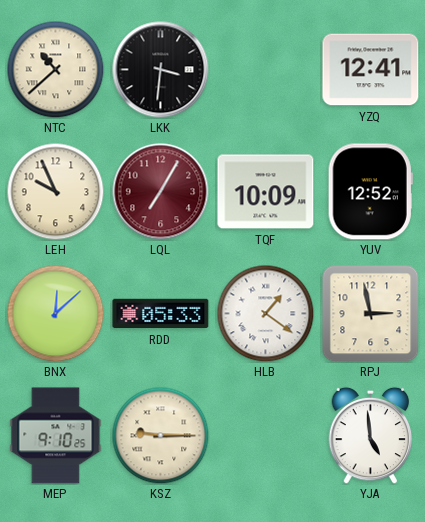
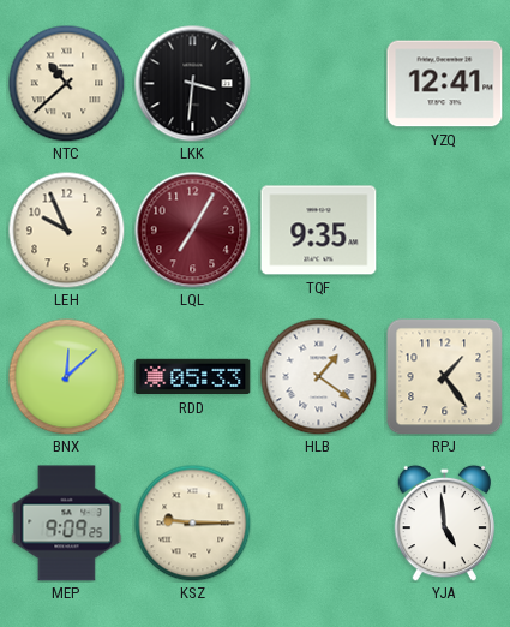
TQF: 10:09 -> 9:35 (319, 231)
YUV: 12:52 -> none (370, 192)
RPJ: 2:58 -> 1:24 (445, 377)
MEP: 9:10 -> 9:09 (67, 524)
